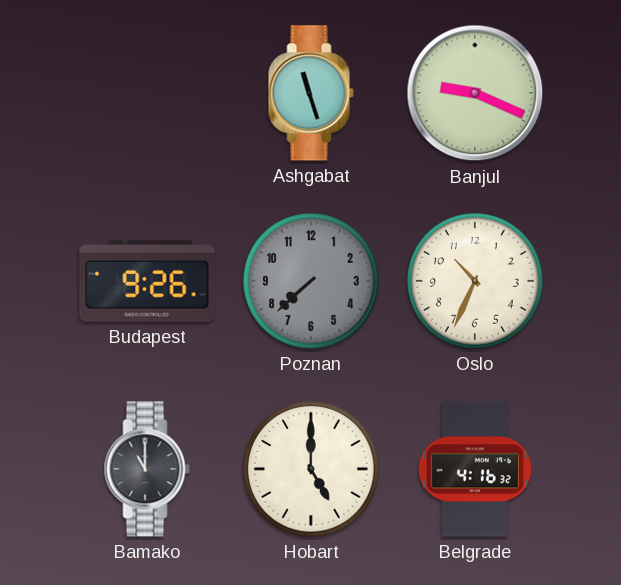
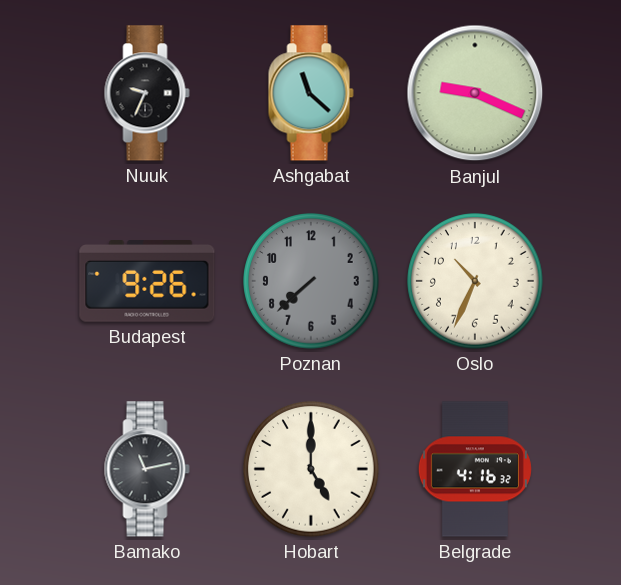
Nuuk: none -> 9:34 (147, 93)
Ashgabat: 11:27 -> 11:22 (311, 93)
Bamako: 11:00 -> 11:13 (147, 469)
